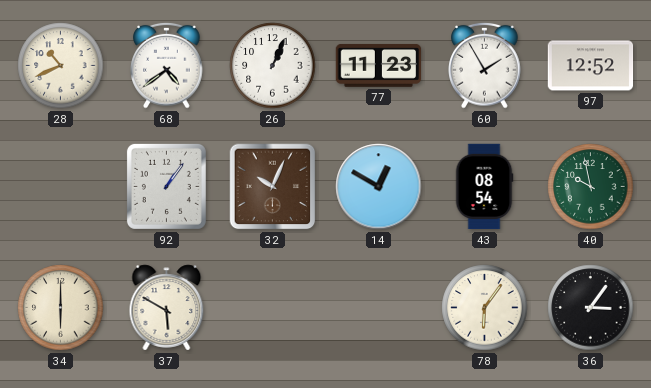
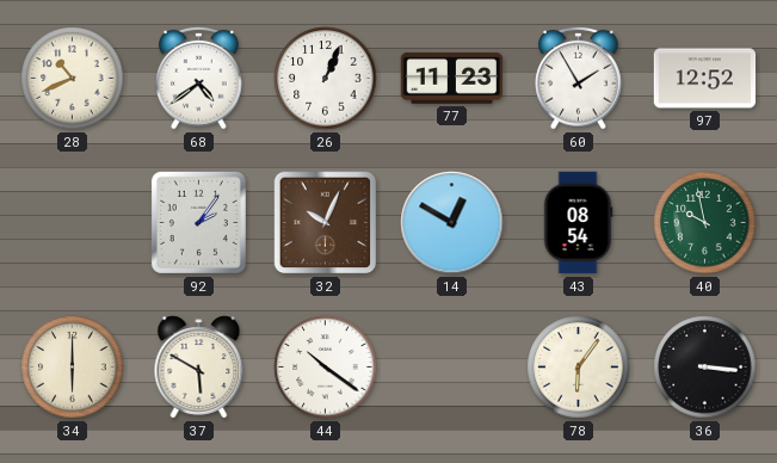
92: 1:06 -> 2:06 (198, 222)
44: none -> 10:21 (326, 368)
36: 3:06 -> 3:16 (705, 368)
